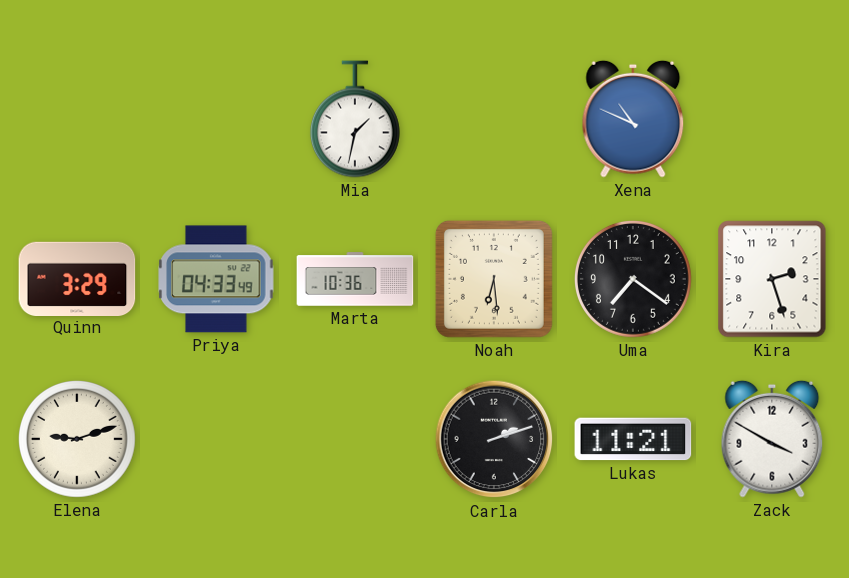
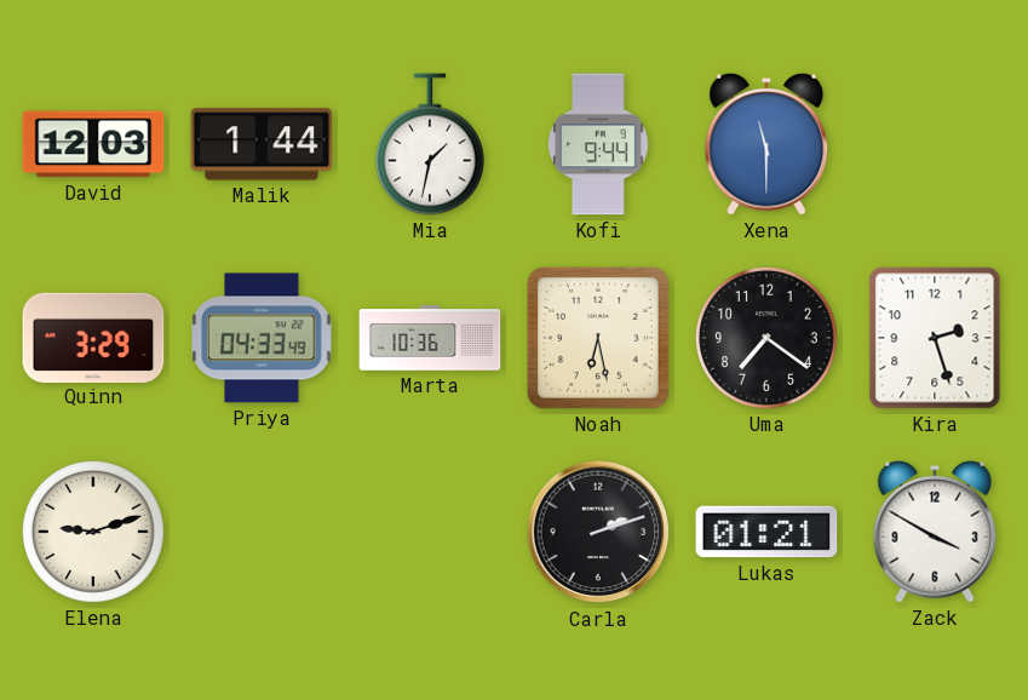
David: none -> 12:03 (93, 144)
Malik: none -> 1:44 (262, 144)
Kofi: none -> 9:44 (598, 144)
Xena: 10:49 -> 11:30 (766, 144)
Noah: 6:29 -> 6:28 (598, 338)
Lukas: 11:21 -> 01:21 (766, 532)
